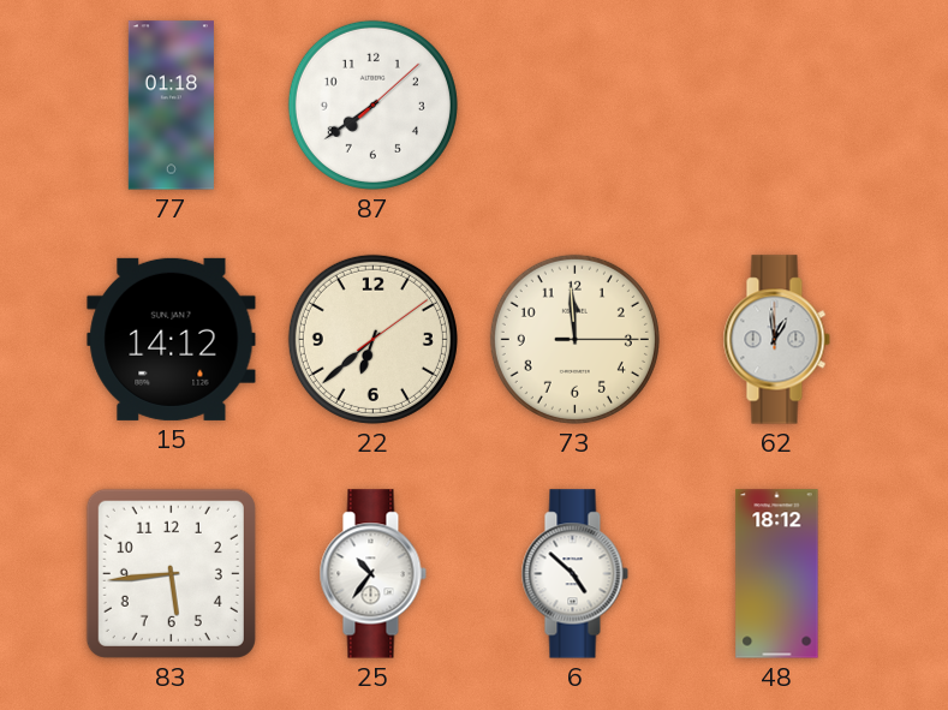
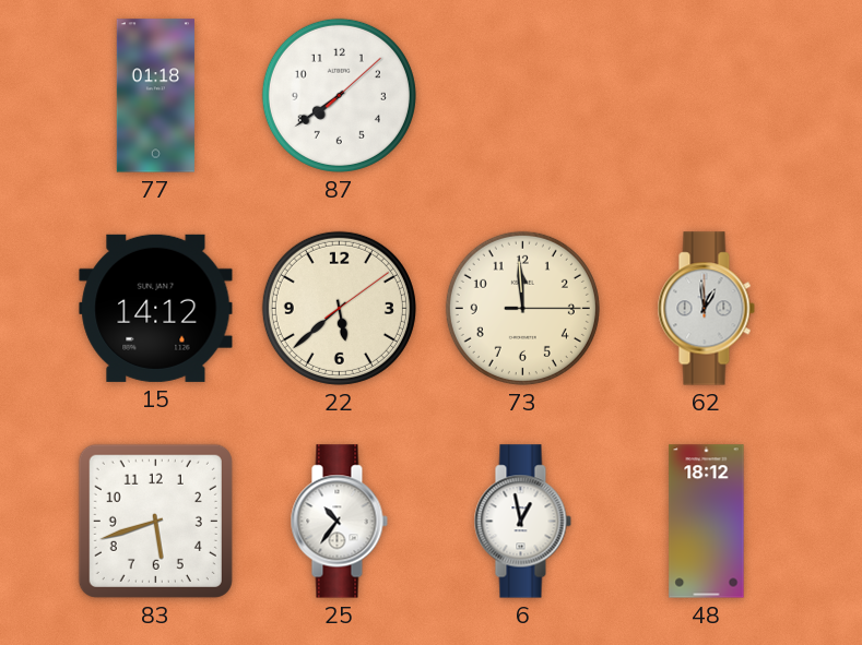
22: 6:38 -> 5:38 (339, 308)
83: 5:44 -> 5:42 (155, 521)
6: 4:52 -> 12:58 (522, 522)
